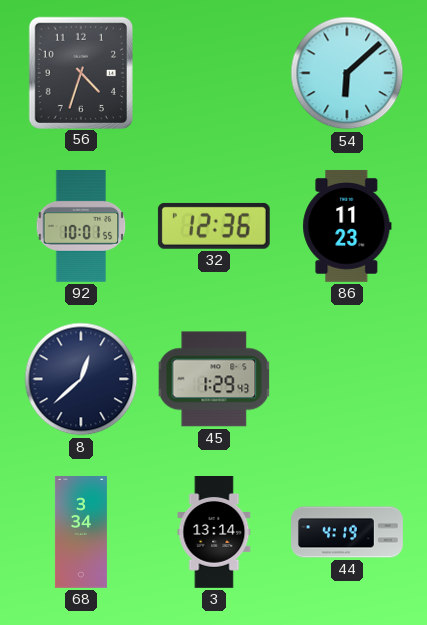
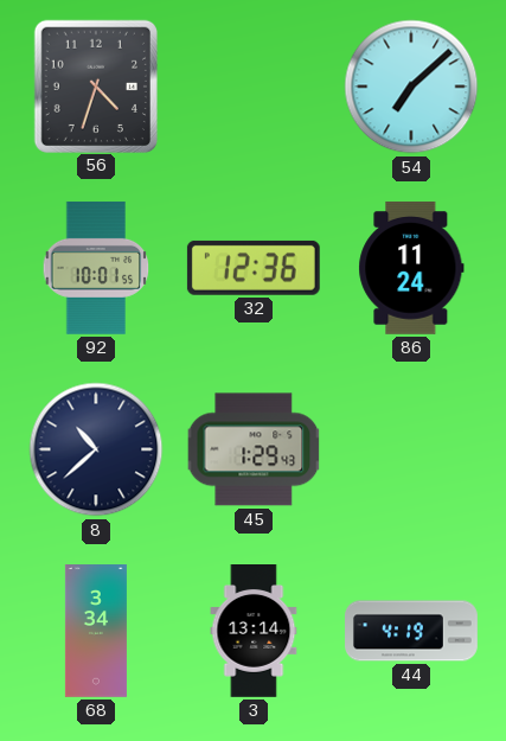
54: 6:08 -> 7:08 (411, 87)
86: 11:23 -> 11:24 (411, 268)
8: 12:38 -> 10:38 (96, 449)
